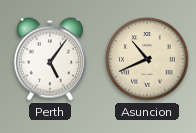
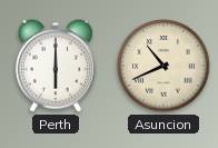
Perth: 5:06 -> 6:00 (56, 66)
